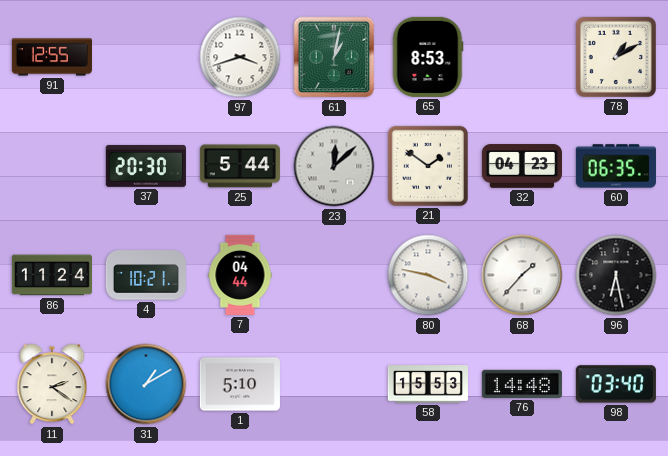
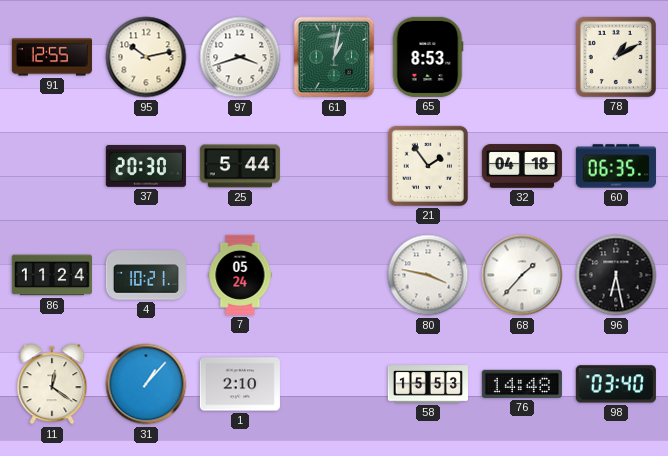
95: none -> 10:13 (146, 57)
23: 12:08 -> none (334, 166)
21: 1:51 -> 1:54 (428, 166)
32: 04:23 -> 04:18 (522, 166)
7: 04:44 -> 05:24 (240, 275)
11: 2:21 -> 12:21 (52, 384)
31: 1:10 -> 1:07 (146, 384)
1: 5:10 -> 2:10 (240, 384)
